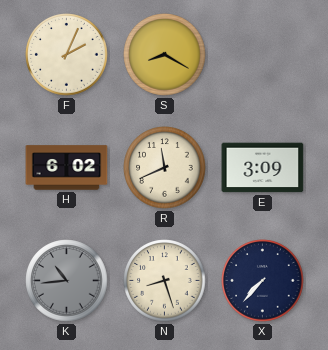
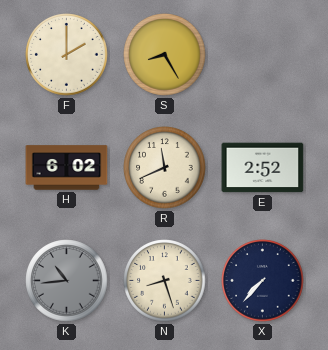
F: 2:04 -> 2:00 (67, 55)
S: 8:20 -> 8:25 (165, 55)
E: 3:09 -> 2:52 (263, 168)
